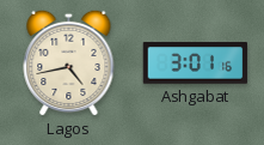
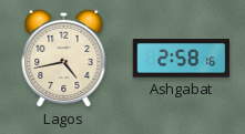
Ashgabat: 3:01 -> 2:58 (182, 59)
